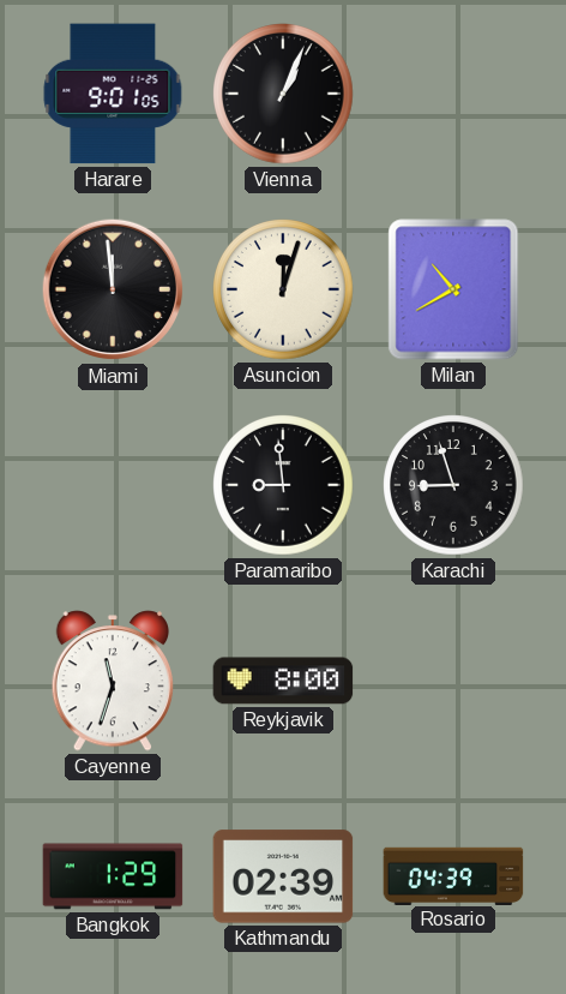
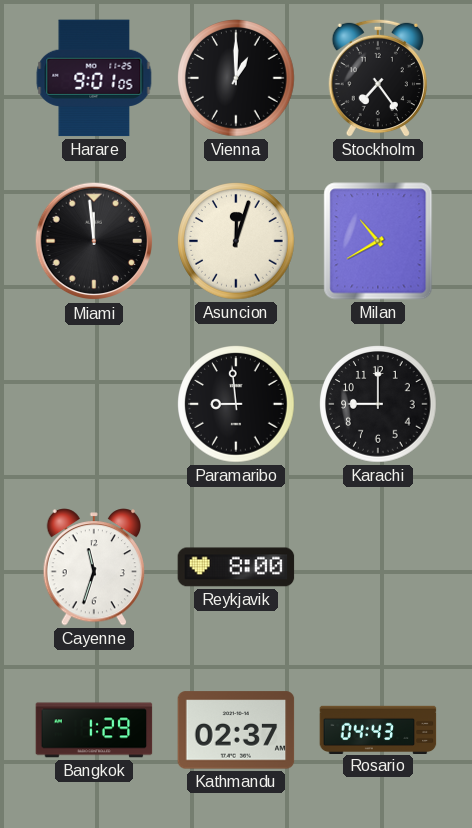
Vienna: 1:04 -> 1:00 (236, 78)
Stockholm: none -> 7:24 (378, 78)
Karachi: 8:57 -> 9:00 (378, 404)
Kathmandu: 02:39 -> 02:37 (236, 730)
Rosario: 04:39 -> 04:43 (378, 729)
